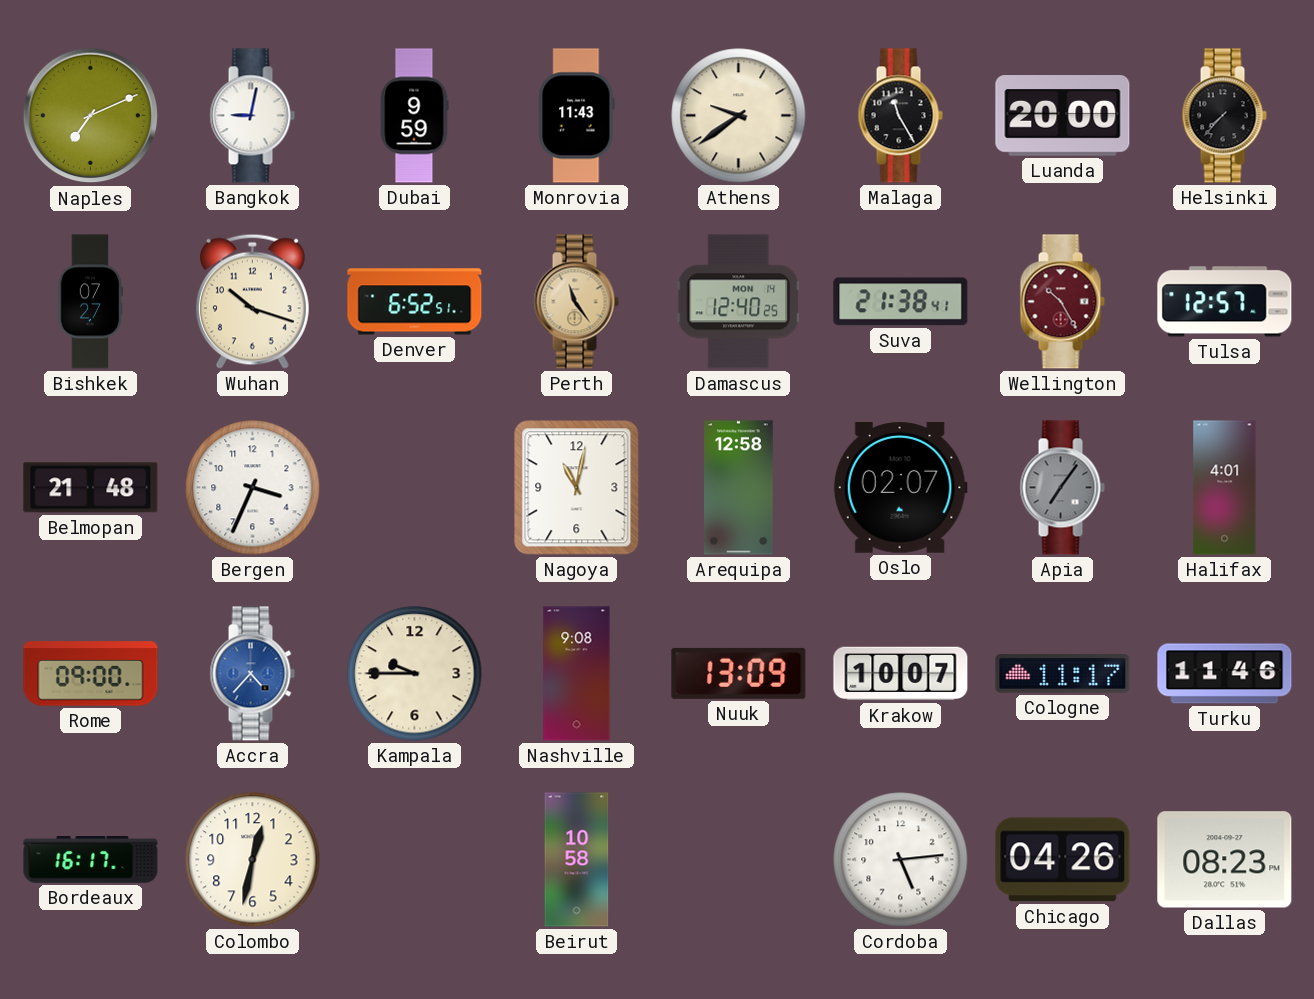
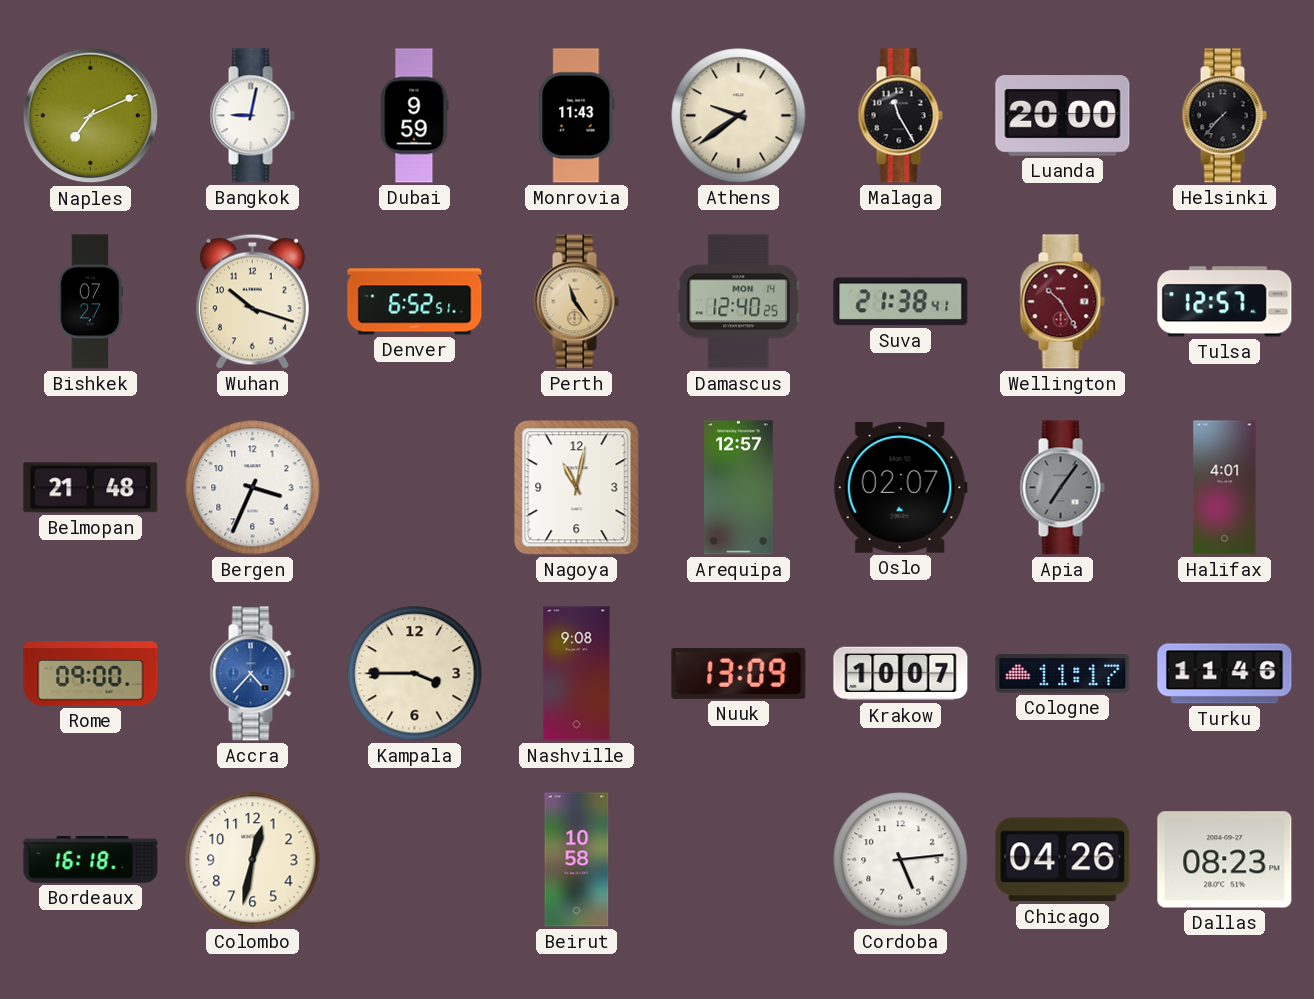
Arequipa: 12:58 -> 12:57 (739, 488)
Kampala: 9:45 -> 3:45 (415, 674)
Bordeaux: 16:17 -> 16:18 (91, 860)
